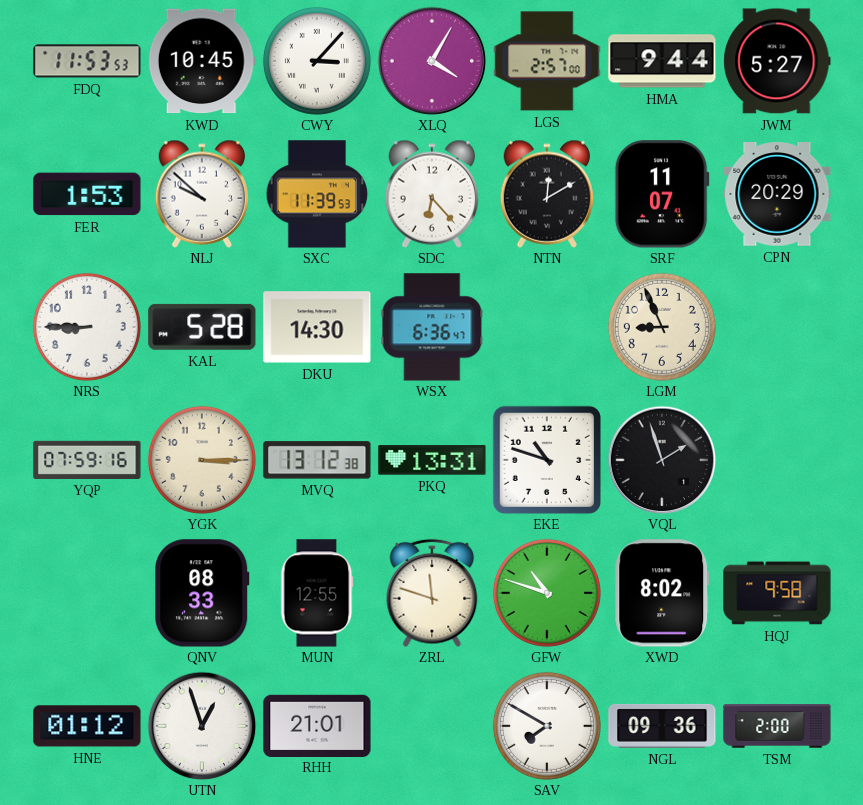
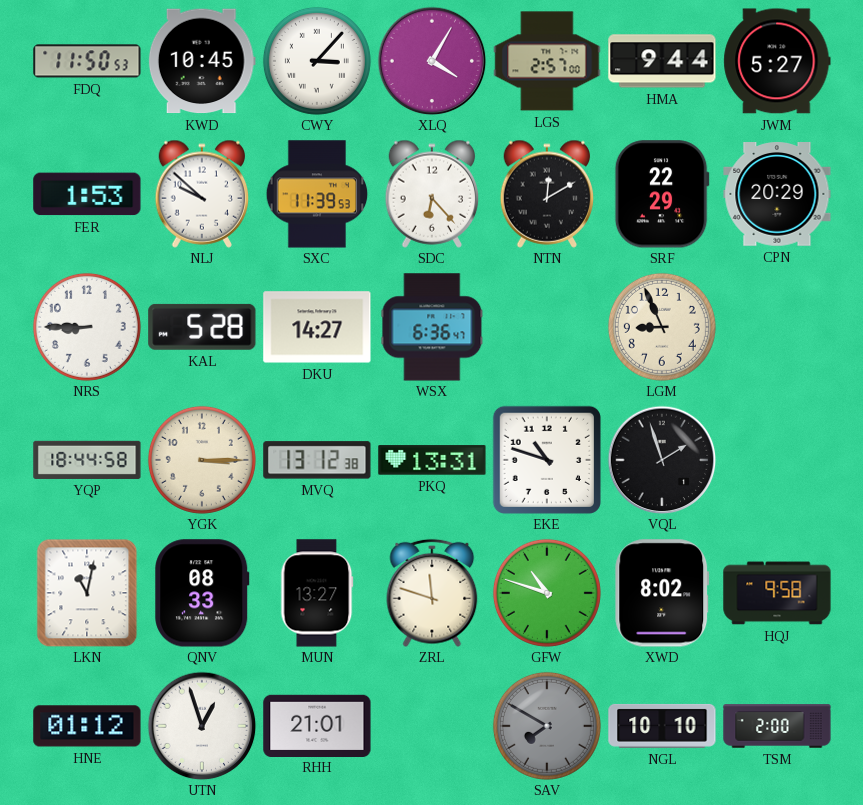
FDQ: 11:53 -> 11:50 (87, 61)
SRF: 11:07 -> 22:29 (662, 194)
DKU: 14:30 -> 14:27 (317, 327)
YQP: 07:59 -> 18:44 (87, 460)
LKN: none -> 11:02 (87, 593)
MUN: 12:55 -> 13:27 (317, 593)
SAV dial: white -> grey (547, 726)
NGL: 09:36 -> 10:10 (662, 726)
